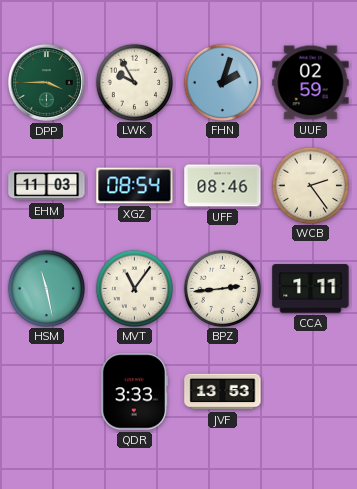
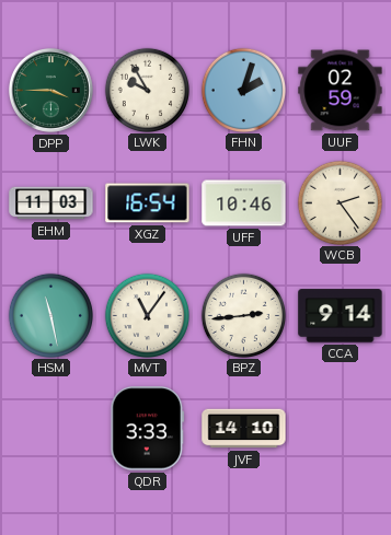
XGZ: 08:54 -> 16:54 (148, 203)
UFF: 08:46 -> 10:46 (244, 203)
CCA: 1:11 -> 9:14 (341, 316)
JVF: 13:53 -> 14:10 (244, 429)
